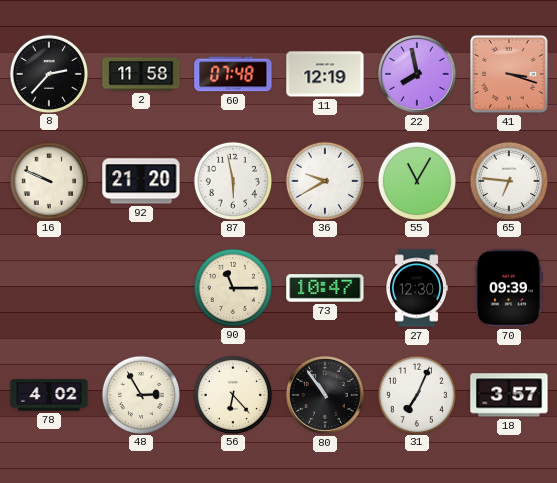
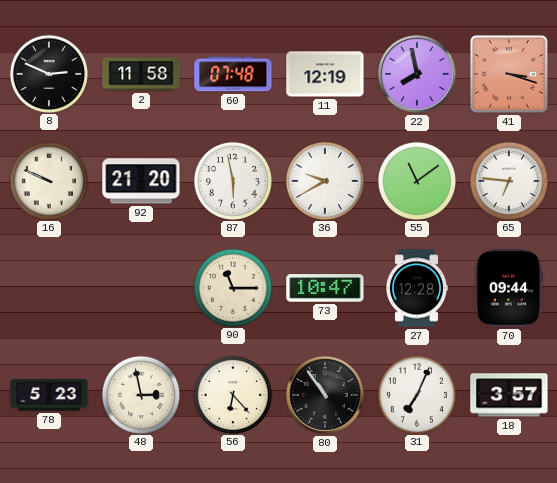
8: 2:37 -> 2:49 (48, 73)
55: 11:05 -> 11:09 (416, 180)
27: 12:30 -> 12:28 (416, 288)
70: 09:39 -> 09:44 (509, 288)
78: 4:02 -> 5:23 (49, 395)
48: 2:55 -> 2:58 (140, 394)
